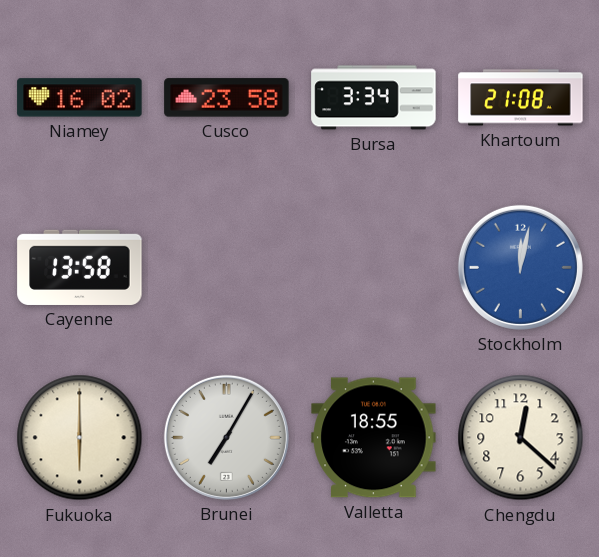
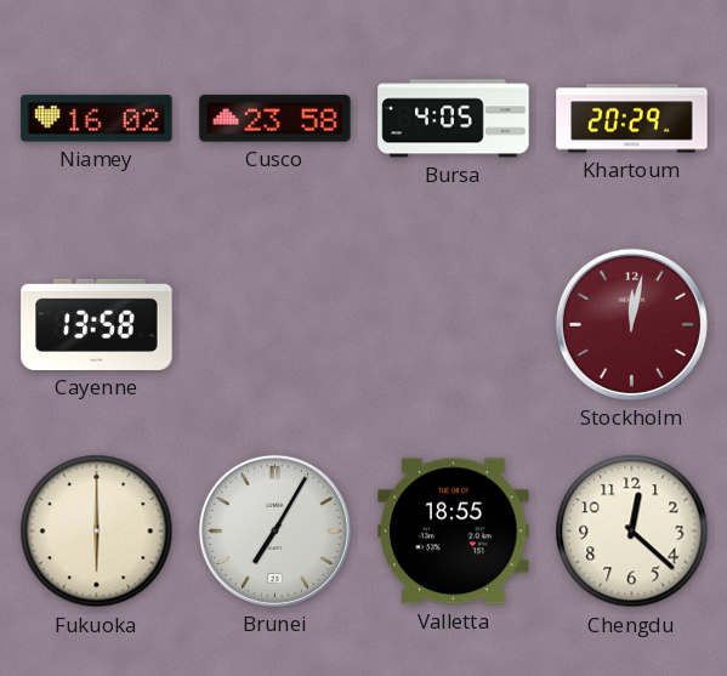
Bursa: 3:34 -> 4:05 (454, 119)
Khartoum: 21:08 -> 20:29 (632, 119)
Stockholm dial: blue -> burgundy (631, 324)
